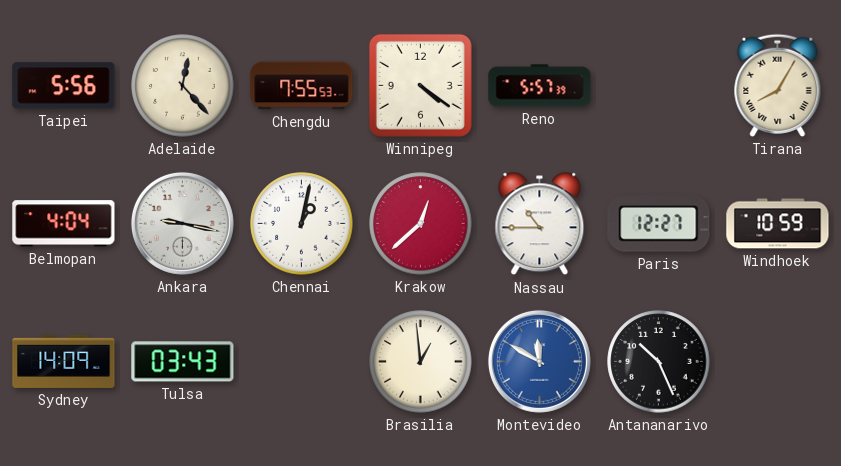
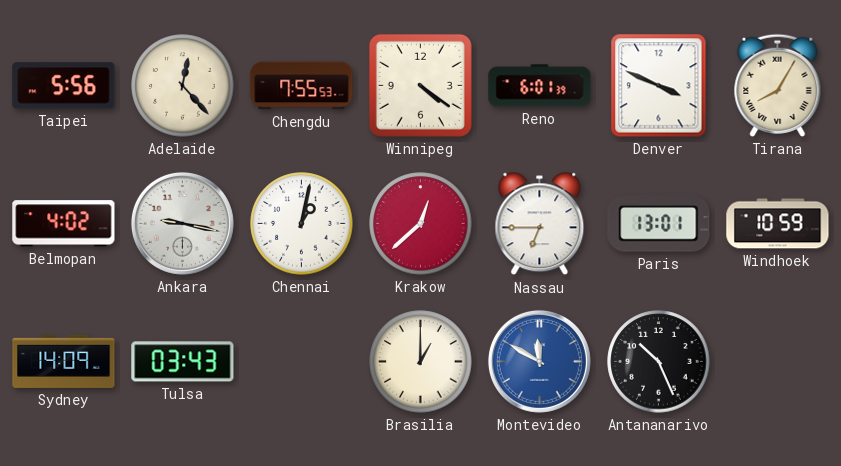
Reno: 5:57 -> 6:01 (540, 86)
Denver: none -> 3:49 (659, 86)
Belmopan: 4:04 -> 4:02 (64, 224)
Nassau: 10:45 -> 6:45 (540, 224)
Paris: 12:27 -> 13:01 (659, 224)
Brasilia: 12:59 -> 1:00 (421, 362)
